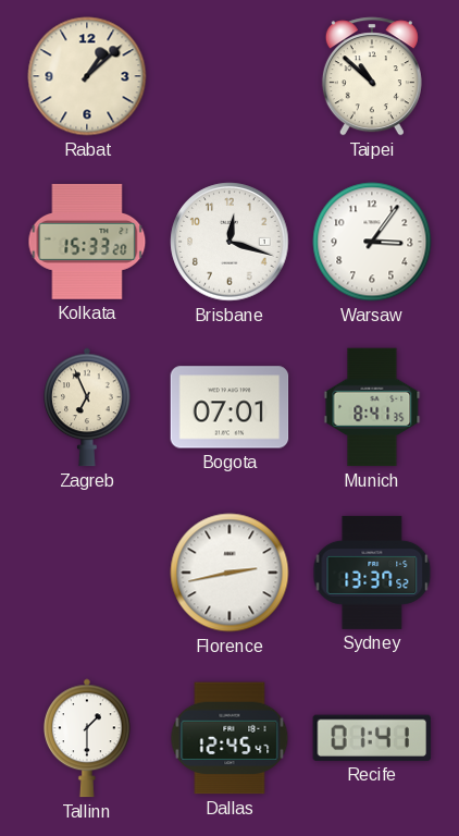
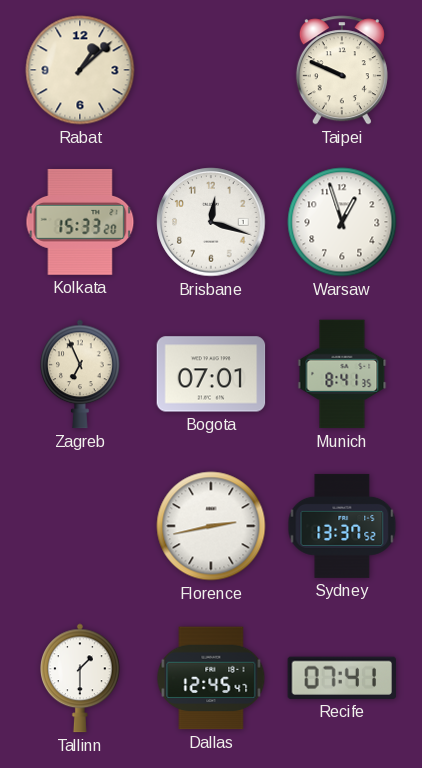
Taipei: 10:52 -> 9:49 (342, 70)
Warsaw: 3:06 -> 12:57 (342, 222)
Recife: 01:41 -> 07:41 (342, 678)
